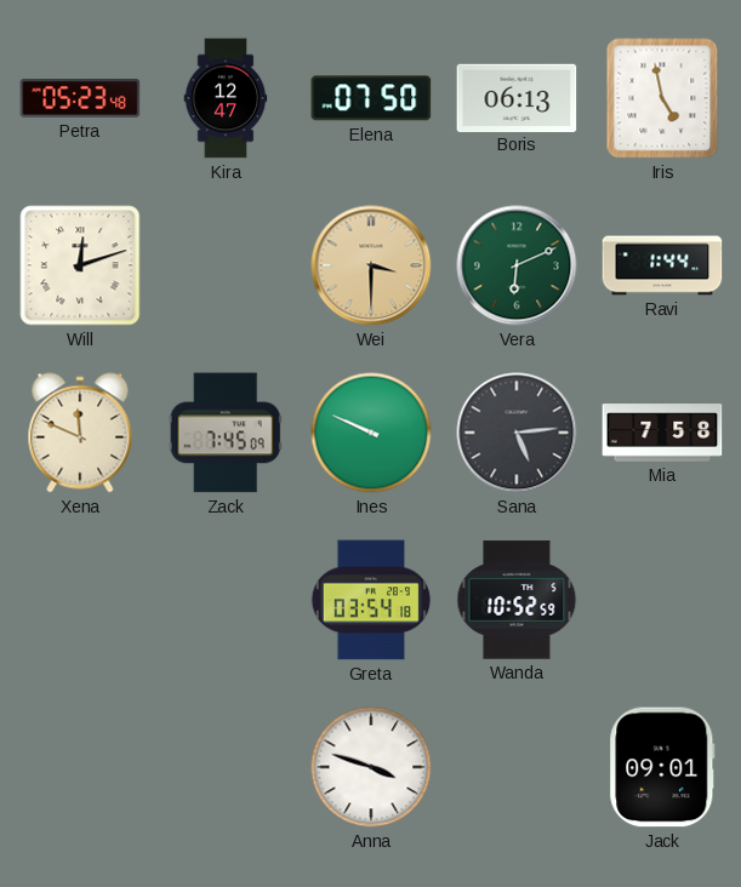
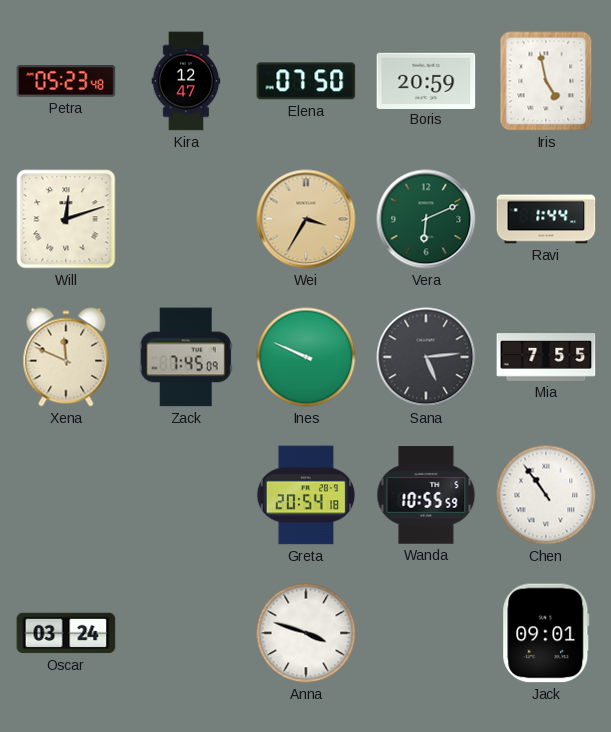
Boris: 06:13 -> 20:59 (426, 80)
Wei: 3:30 -> 3:35 (306, 219)
Mia: 7:58 -> 7:55 (546, 357)
Greta: 03:54 -> 20:54 (306, 495)
Wanda: 10:52 -> 10:55 (426, 495)
Chen: none -> 10:54 (546, 495)
Oscar: none -> 03:24 (66, 633)
